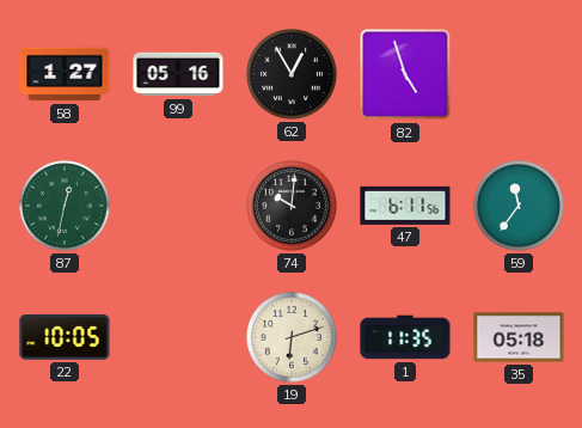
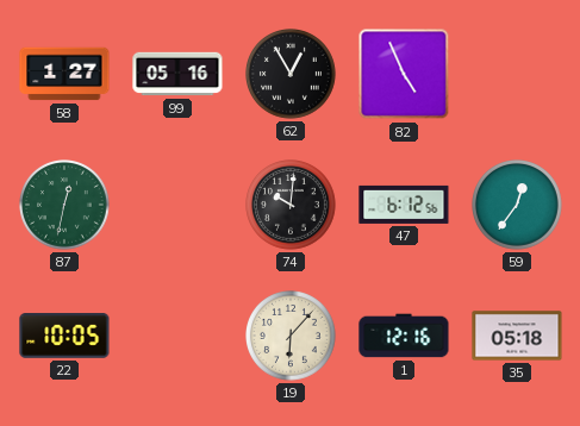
82: 4:57 -> 4:56 (404, 74)
47: 6:11 -> 6:12 (404, 205)
59: 11:36 -> 12:36 (518, 206)
19: 6:12 -> 6:07 (292, 337)
1: 11:35 -> 12:16 (404, 336)
